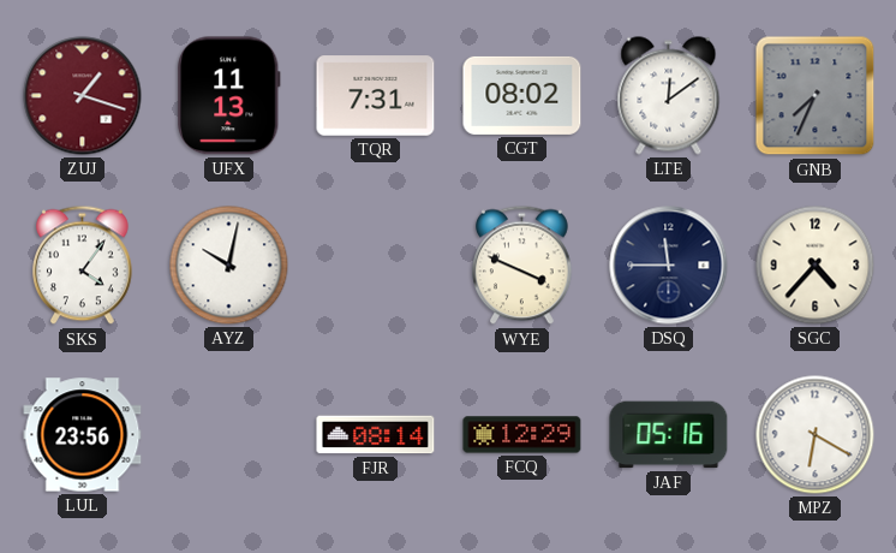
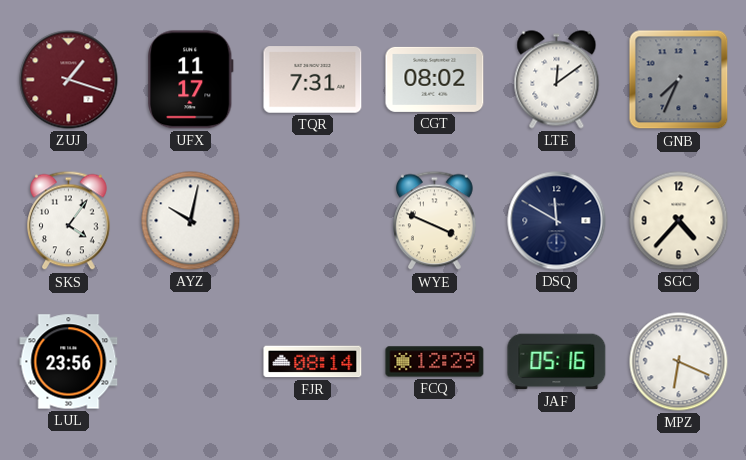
UFX: 11:13 -> 11:17 (191, 80)
DSQ: 11:45 -> 11:50 (557, 221)
MPZ: 6:20 -> 6:19 (679, 362)
